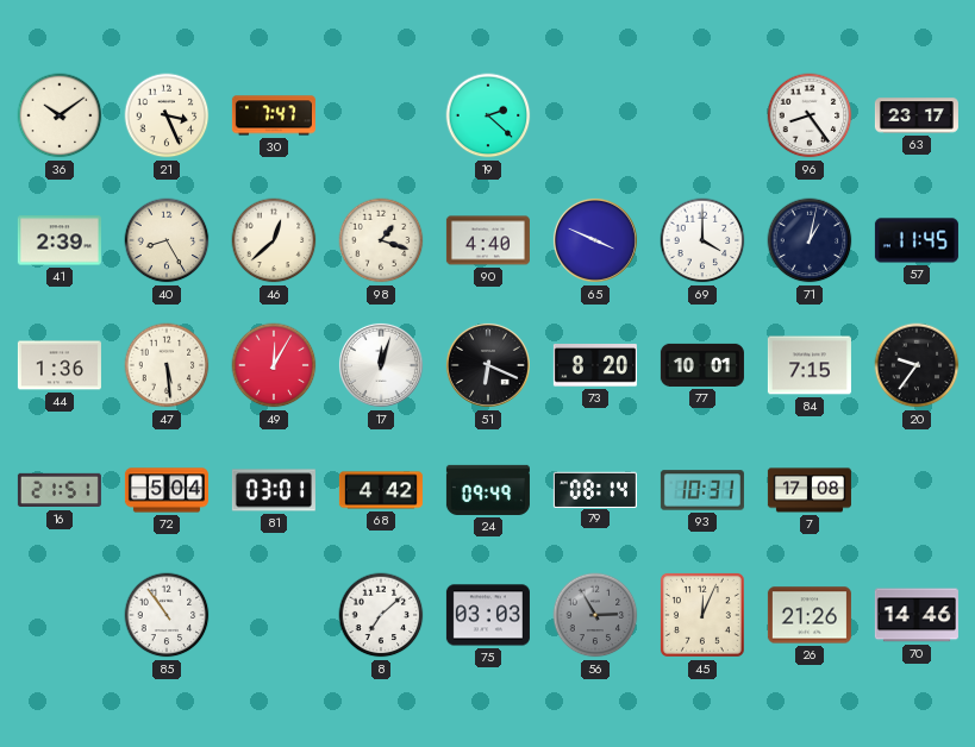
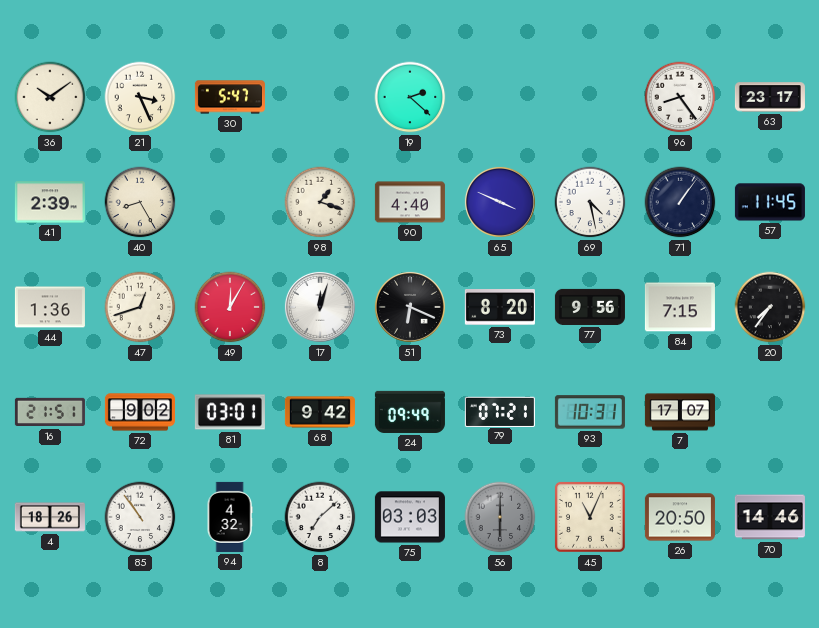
30: 7:47 -> 5:47 (230, 97)
46: 12:38 -> none (274, 240)
69: 4:00 -> 4:28 (590, 202)
71: 1:02 -> 1:06 (680, 202)
47: 5:29 -> 12:42 (140, 307)
77: 10:01 -> 9:56 (590, 307)
20: 9:36 -> 7:36 (770, 307)
72: 5:04 -> 9:02 (140, 412)
68: 4:42 -> 9:42 (320, 412)
79: 08:14 -> 07:21 (500, 411)
7: 17:08 -> 17:07 (680, 412)
4: none -> 18:26 (50, 517)
94: none -> 4:32 (230, 517)
56: 2:55 -> 6:00 (500, 517)
45: 12:04 -> 11:04 (590, 517)
26: 21:26 -> 20:50 (680, 517)
